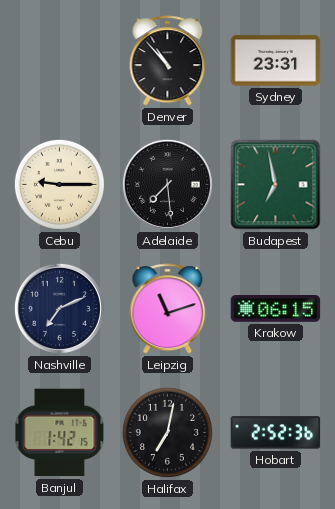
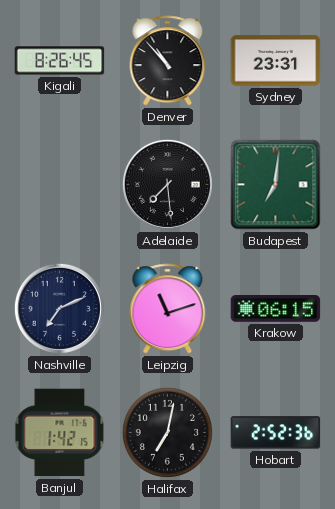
Kigali: none -> 8:26 (60, 61)
Cebu: 9:15 -> none (59, 184)
Budapest: 6:58 -> 7:01 (276, 185)
